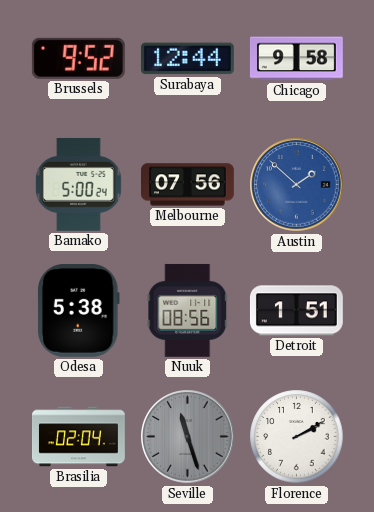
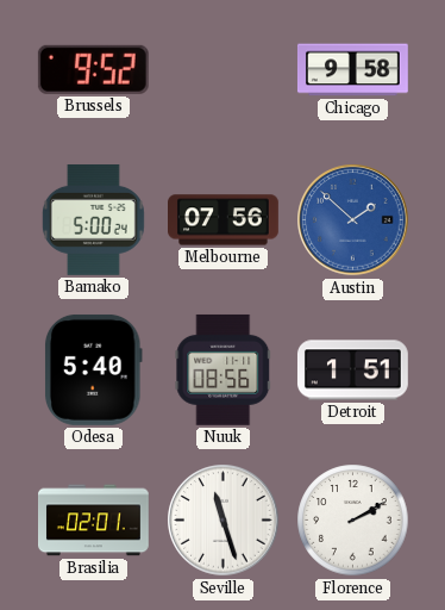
Surabaya: 12:44 -> none (187, 59)
Odesa: 5:38 -> 5:40 (93, 369)
Brasilia: 02:04 -> 02:01 (94, 521)
Seville dial: grey -> white (224, 521)
